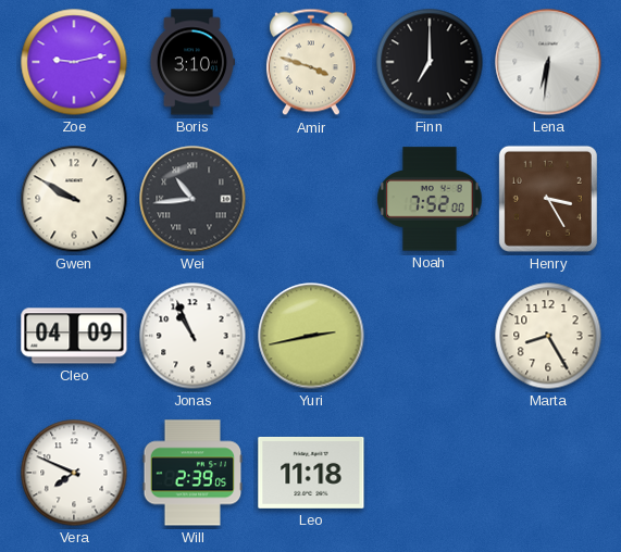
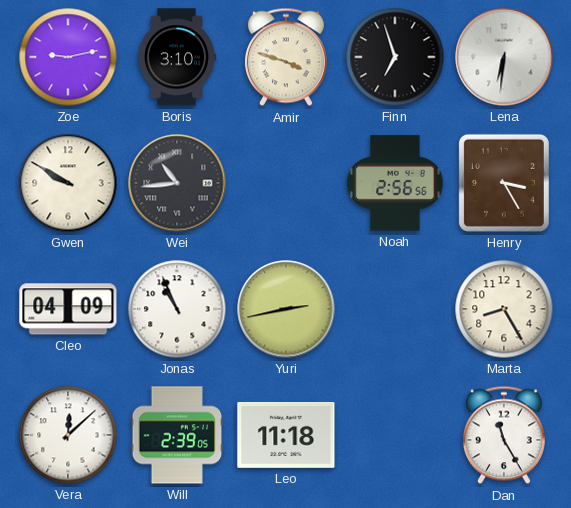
Finn: 7:00 -> 6:57 (395, 57)
Noah: 7:52 -> 2:56 (395, 183)
Vera: 7:49 -> 12:08 (68, 435)
Dan: none -> 11:25 (504, 435)
